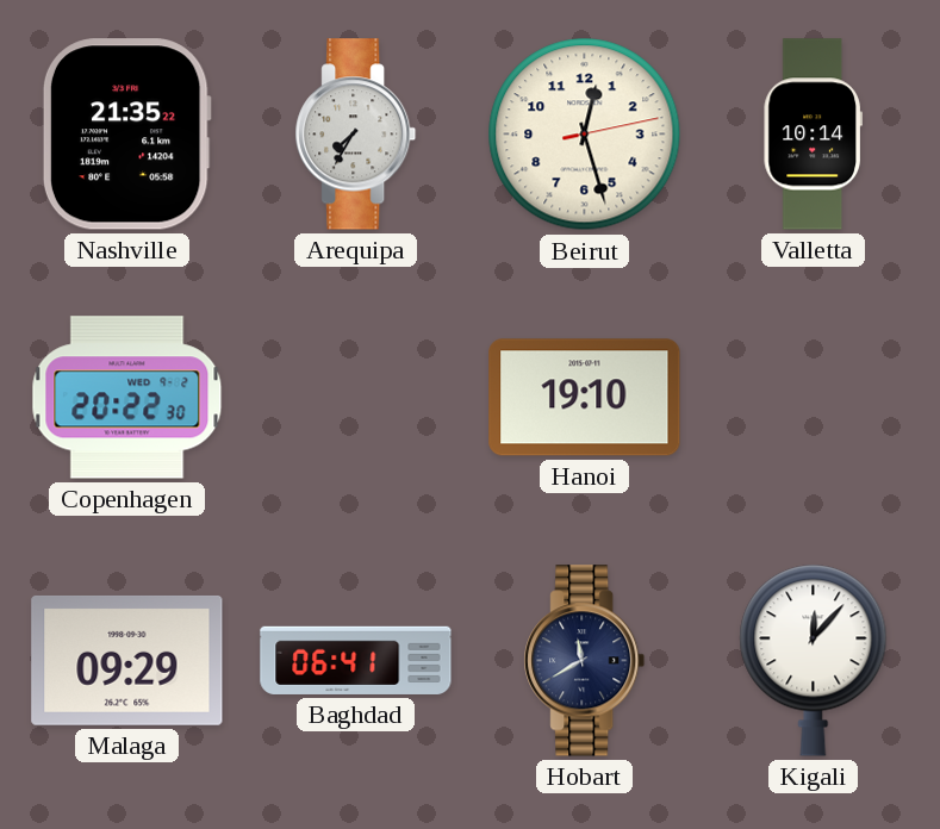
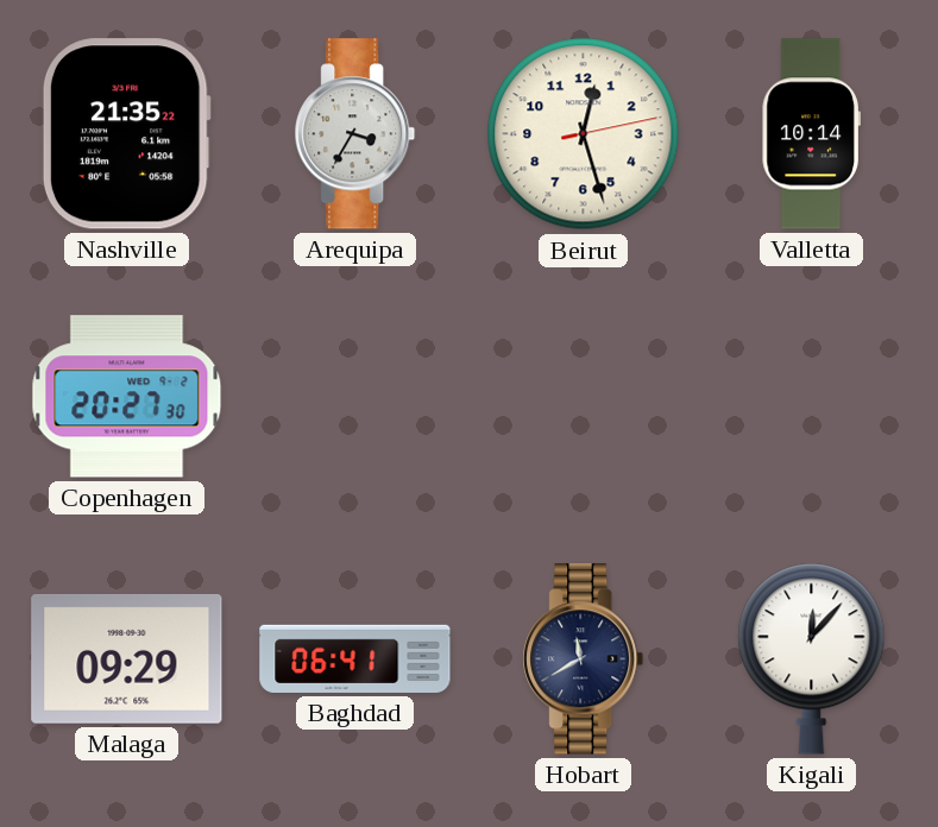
Arequipa: 7:35 -> 3:35 (355, 134)
Copenhagen: 20:22 -> 20:27 (127, 397)
Hanoi: 19:10 -> none (585, 398)
